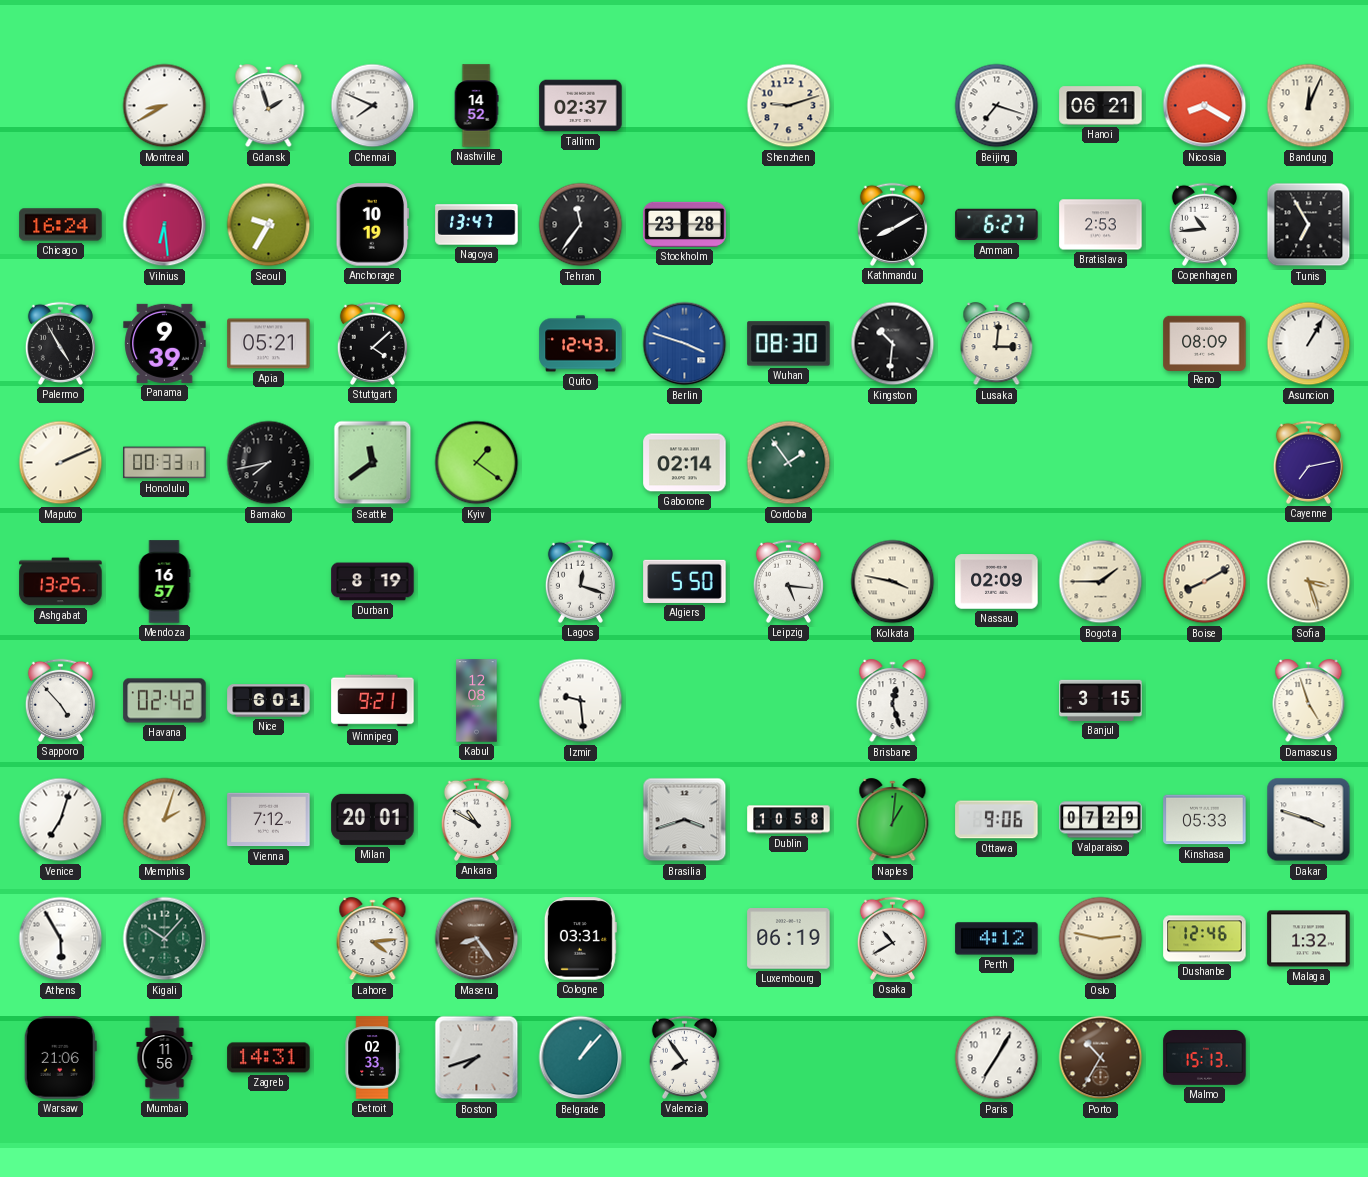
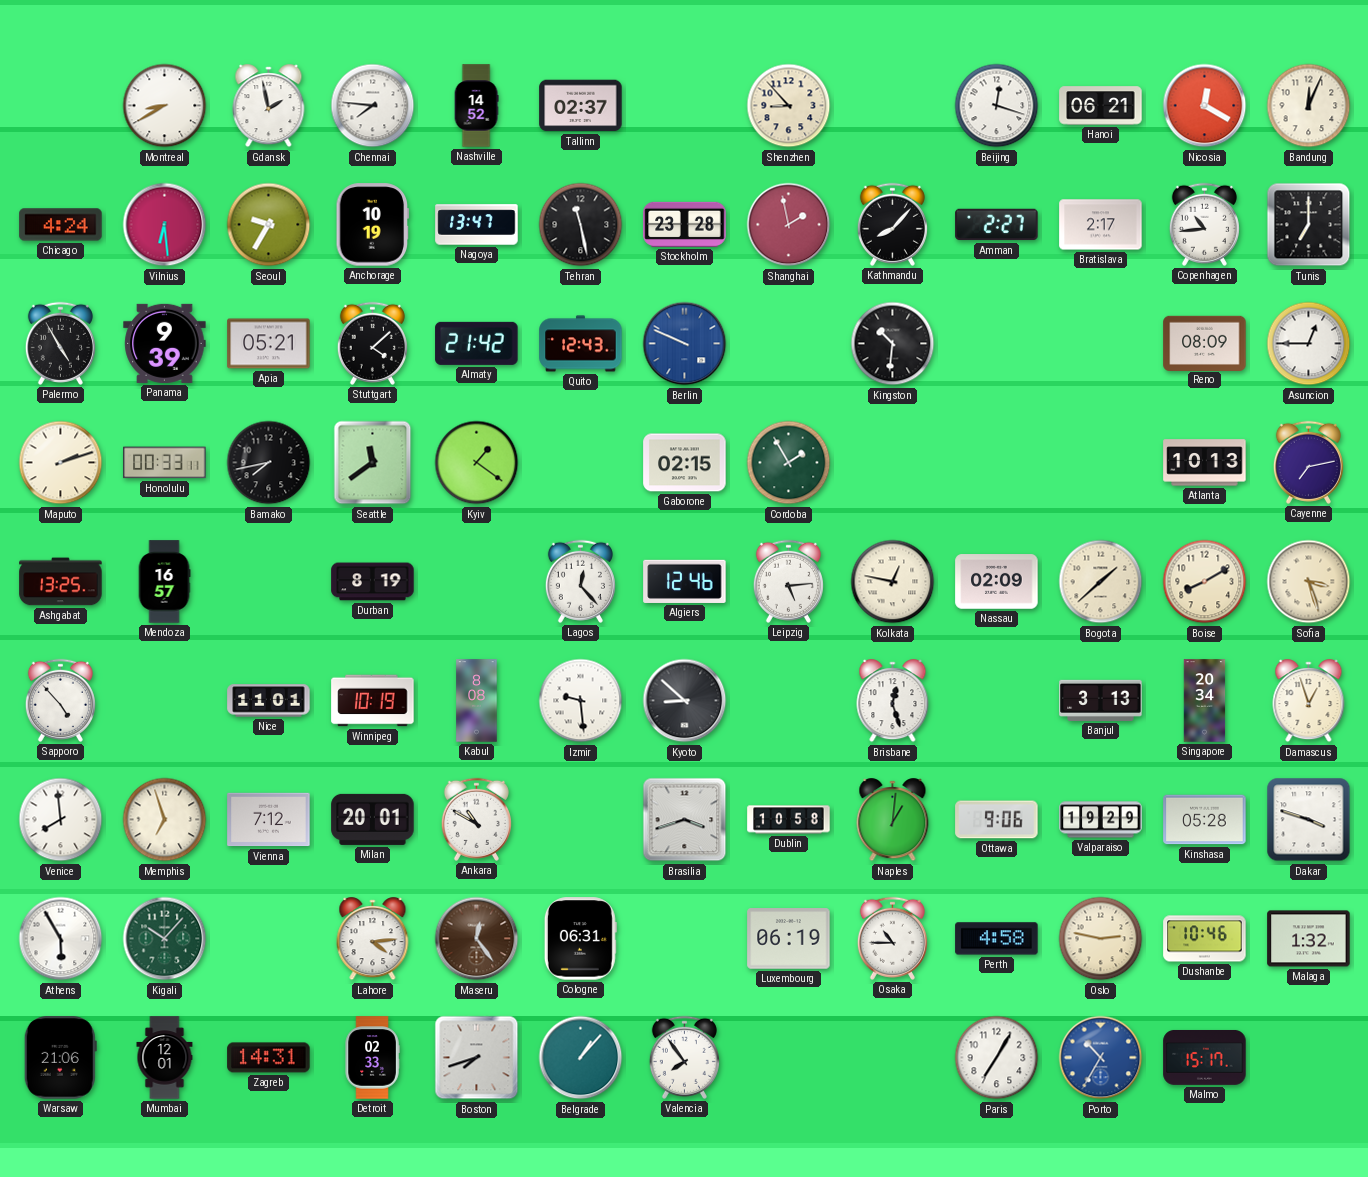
Gdansk: 1:57 -> 1:58 (269, 106)
Chennai: 7:49 -> 7:46 (373, 106)
Shenzhen: 9:12 -> 8:53 (789, 106)
Beijing: 7:18 -> 12:18 (997, 106)
Nicosia: 8:20 -> 12:20 (1205, 106)
Chicago: 16:24 -> 4:24 (61, 225)
Tehran: 11:36 -> 11:28 (581, 225)
Shanghai: none -> 1:58 (789, 225)
Kathmandu: 8:10 -> 8:07 (892, 224)
Amman: 6:27 -> 2:27 (997, 225)
Bratislava: 2:53 -> 2:17 (1101, 225)
Tunis: 6:55 -> 7:00 (1309, 225)
Almaty: none -> 21:42 (477, 343)
Berlin: 3:48 -> 9:49 (685, 344)
Wuhan: 08:30 -> none (789, 344)
Lusaka: 3:01 -> none (997, 344)
Asuncion: 1:05 -> 12:45 (1309, 344)
Maputo: 2:11 -> 2:12 (61, 463)
Gaborone: 02:14 -> 02:15 (685, 463)
Cordoba: 1:54 -> 1:55 (789, 463)
Atlanta: none -> 10:13 (1205, 463)
Lagos: 12:18 -> 12:23 (580, 581)
Algiers: 5:50 -> 12:46 (685, 581)
Leipzig: 5:16 -> 5:14 (788, 581)
Kolkata: 3:47 -> 12:47 (893, 582)
Bogota: 1:45 -> 1:38 (1101, 582)
Havana: 02:42 -> none (165, 701)
Nice: 6:01 -> 11:01 (269, 701)
Winnipeg: 9:21 -> 10:19 (373, 701)
Kabul: 12:08 -> 8:08 (477, 701)
Kyoto: none -> 8:52 (685, 701)
Banjul: 3:15 -> 3:13 (1101, 700)
Singapore: none -> 20:34 (1205, 701)
Damascus: 4:57 -> 12:57 (1309, 701)
Venice: 7:03 -> 7:59 (61, 820)
Memphis: 2:03 -> 6:57 (165, 820)
Valparaiso: 07:29 -> 19:29 (1101, 820)
Kinshasa: 05:33 -> 05:28 (1205, 820)
Maseru: 8:24 -> 12:24 (477, 939)
Cologne: 03:31 -> 06:31 (580, 939)
Osaka: 10:40 -> 10:45 (892, 938)
Perth: 4:12 -> 4:58 (997, 939)
Dushanbe: 12:46 -> 10:46 (1205, 939)
Mumbai: 11:56 -> 12:01 (165, 1058)
Porto dial: brown -> blue (1101, 1058)
Malmo: 15:13 -> 15:17 (1205, 1057)
